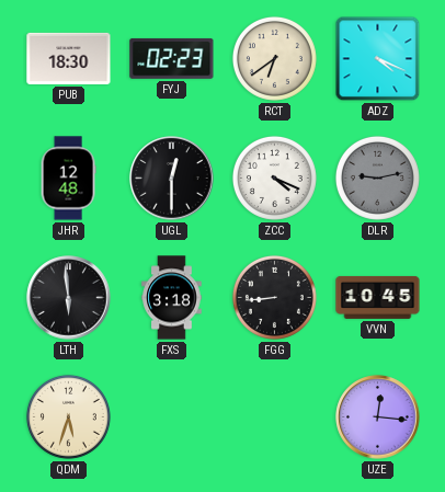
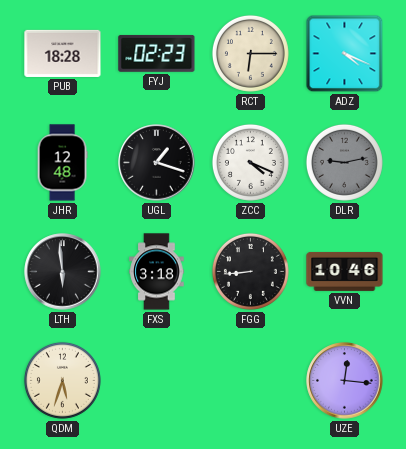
PUB: 18:30 -> 18:28 (63, 53)
RCT: 6:39 -> 6:15 (250, 53)
UGL: 12:30 -> 1:18 (157, 163)
VVN: 10:45 -> 10:46 (345, 271)
